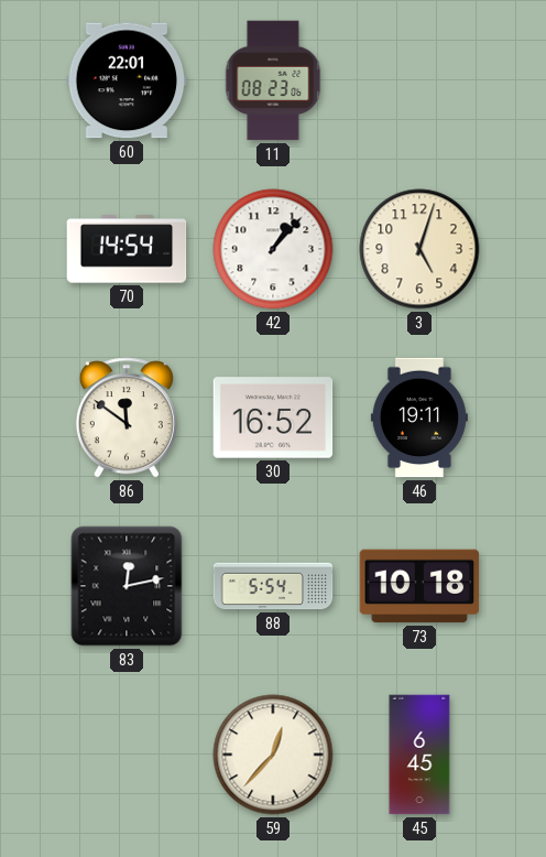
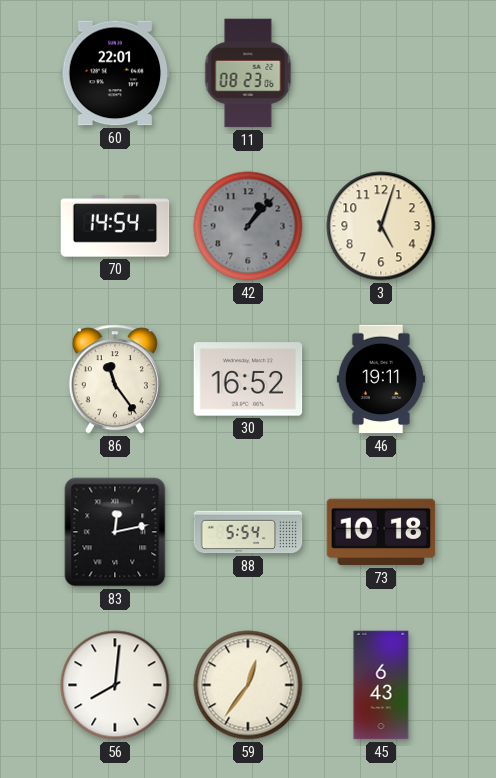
42 dial: white -> grey (248, 226)
86: 11:51 -> 11:24 (115, 379)
56: none -> 8:01 (115, 685)
59: 12:37 -> 12:36 (248, 685)
45: 6:45 -> 6:43 (381, 685)
